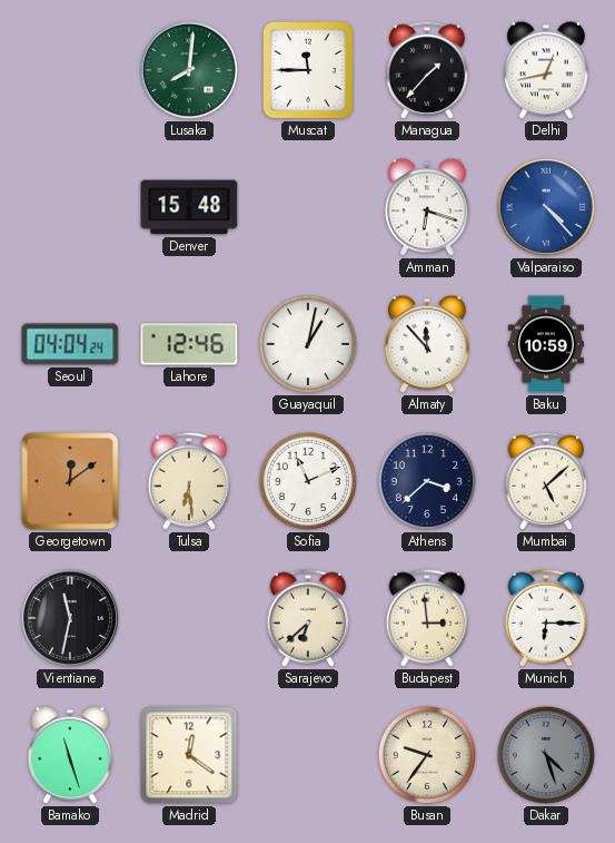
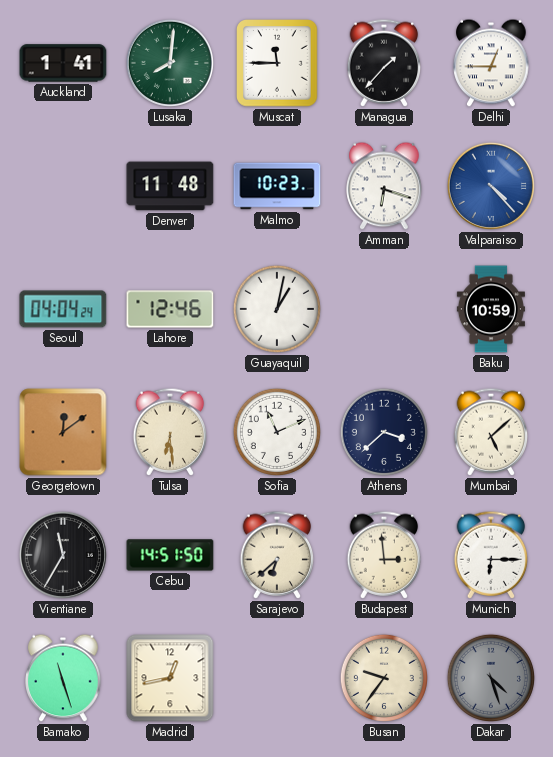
Auckland: none -> 1:41 (63, 63)
Delhi: 12:43 -> 12:45 (491, 63)
Denver: 15:48 -> 11:48 (170, 186)
Malmo: none -> 10:23 (277, 186)
Almaty: 11:53 -> none (427, 344)
Vientiane: 11:32 -> 11:35 (63, 555)
Cebu: none -> 14:51 (170, 555)
Madrid: 12:21 -> 12:43 (170, 678)
